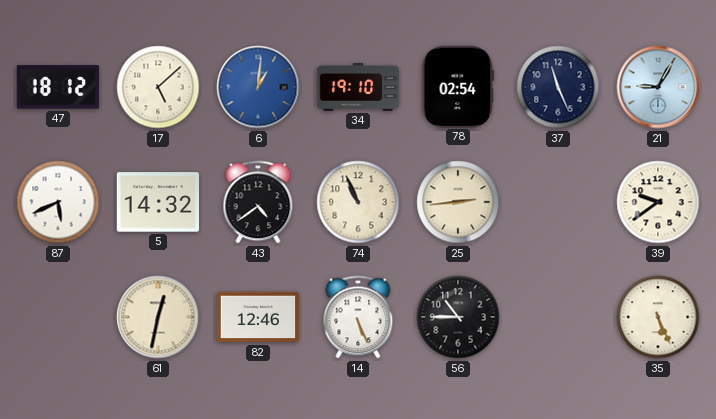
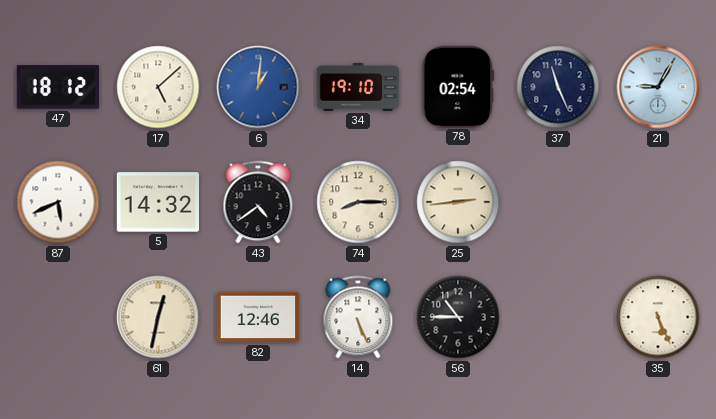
74: 10:56 -> 8:15 (358, 202)
39: 9:39 -> none (658, 202)
